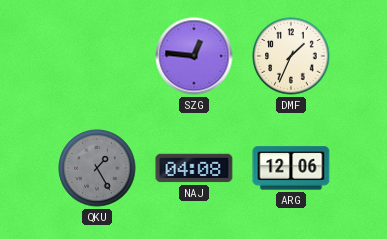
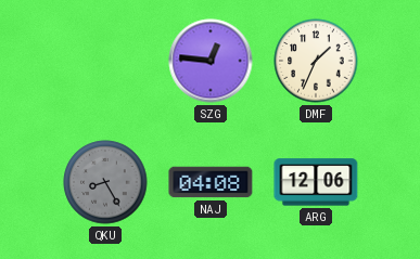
QKU: 1:25 -> 8:25 (105, 182)
